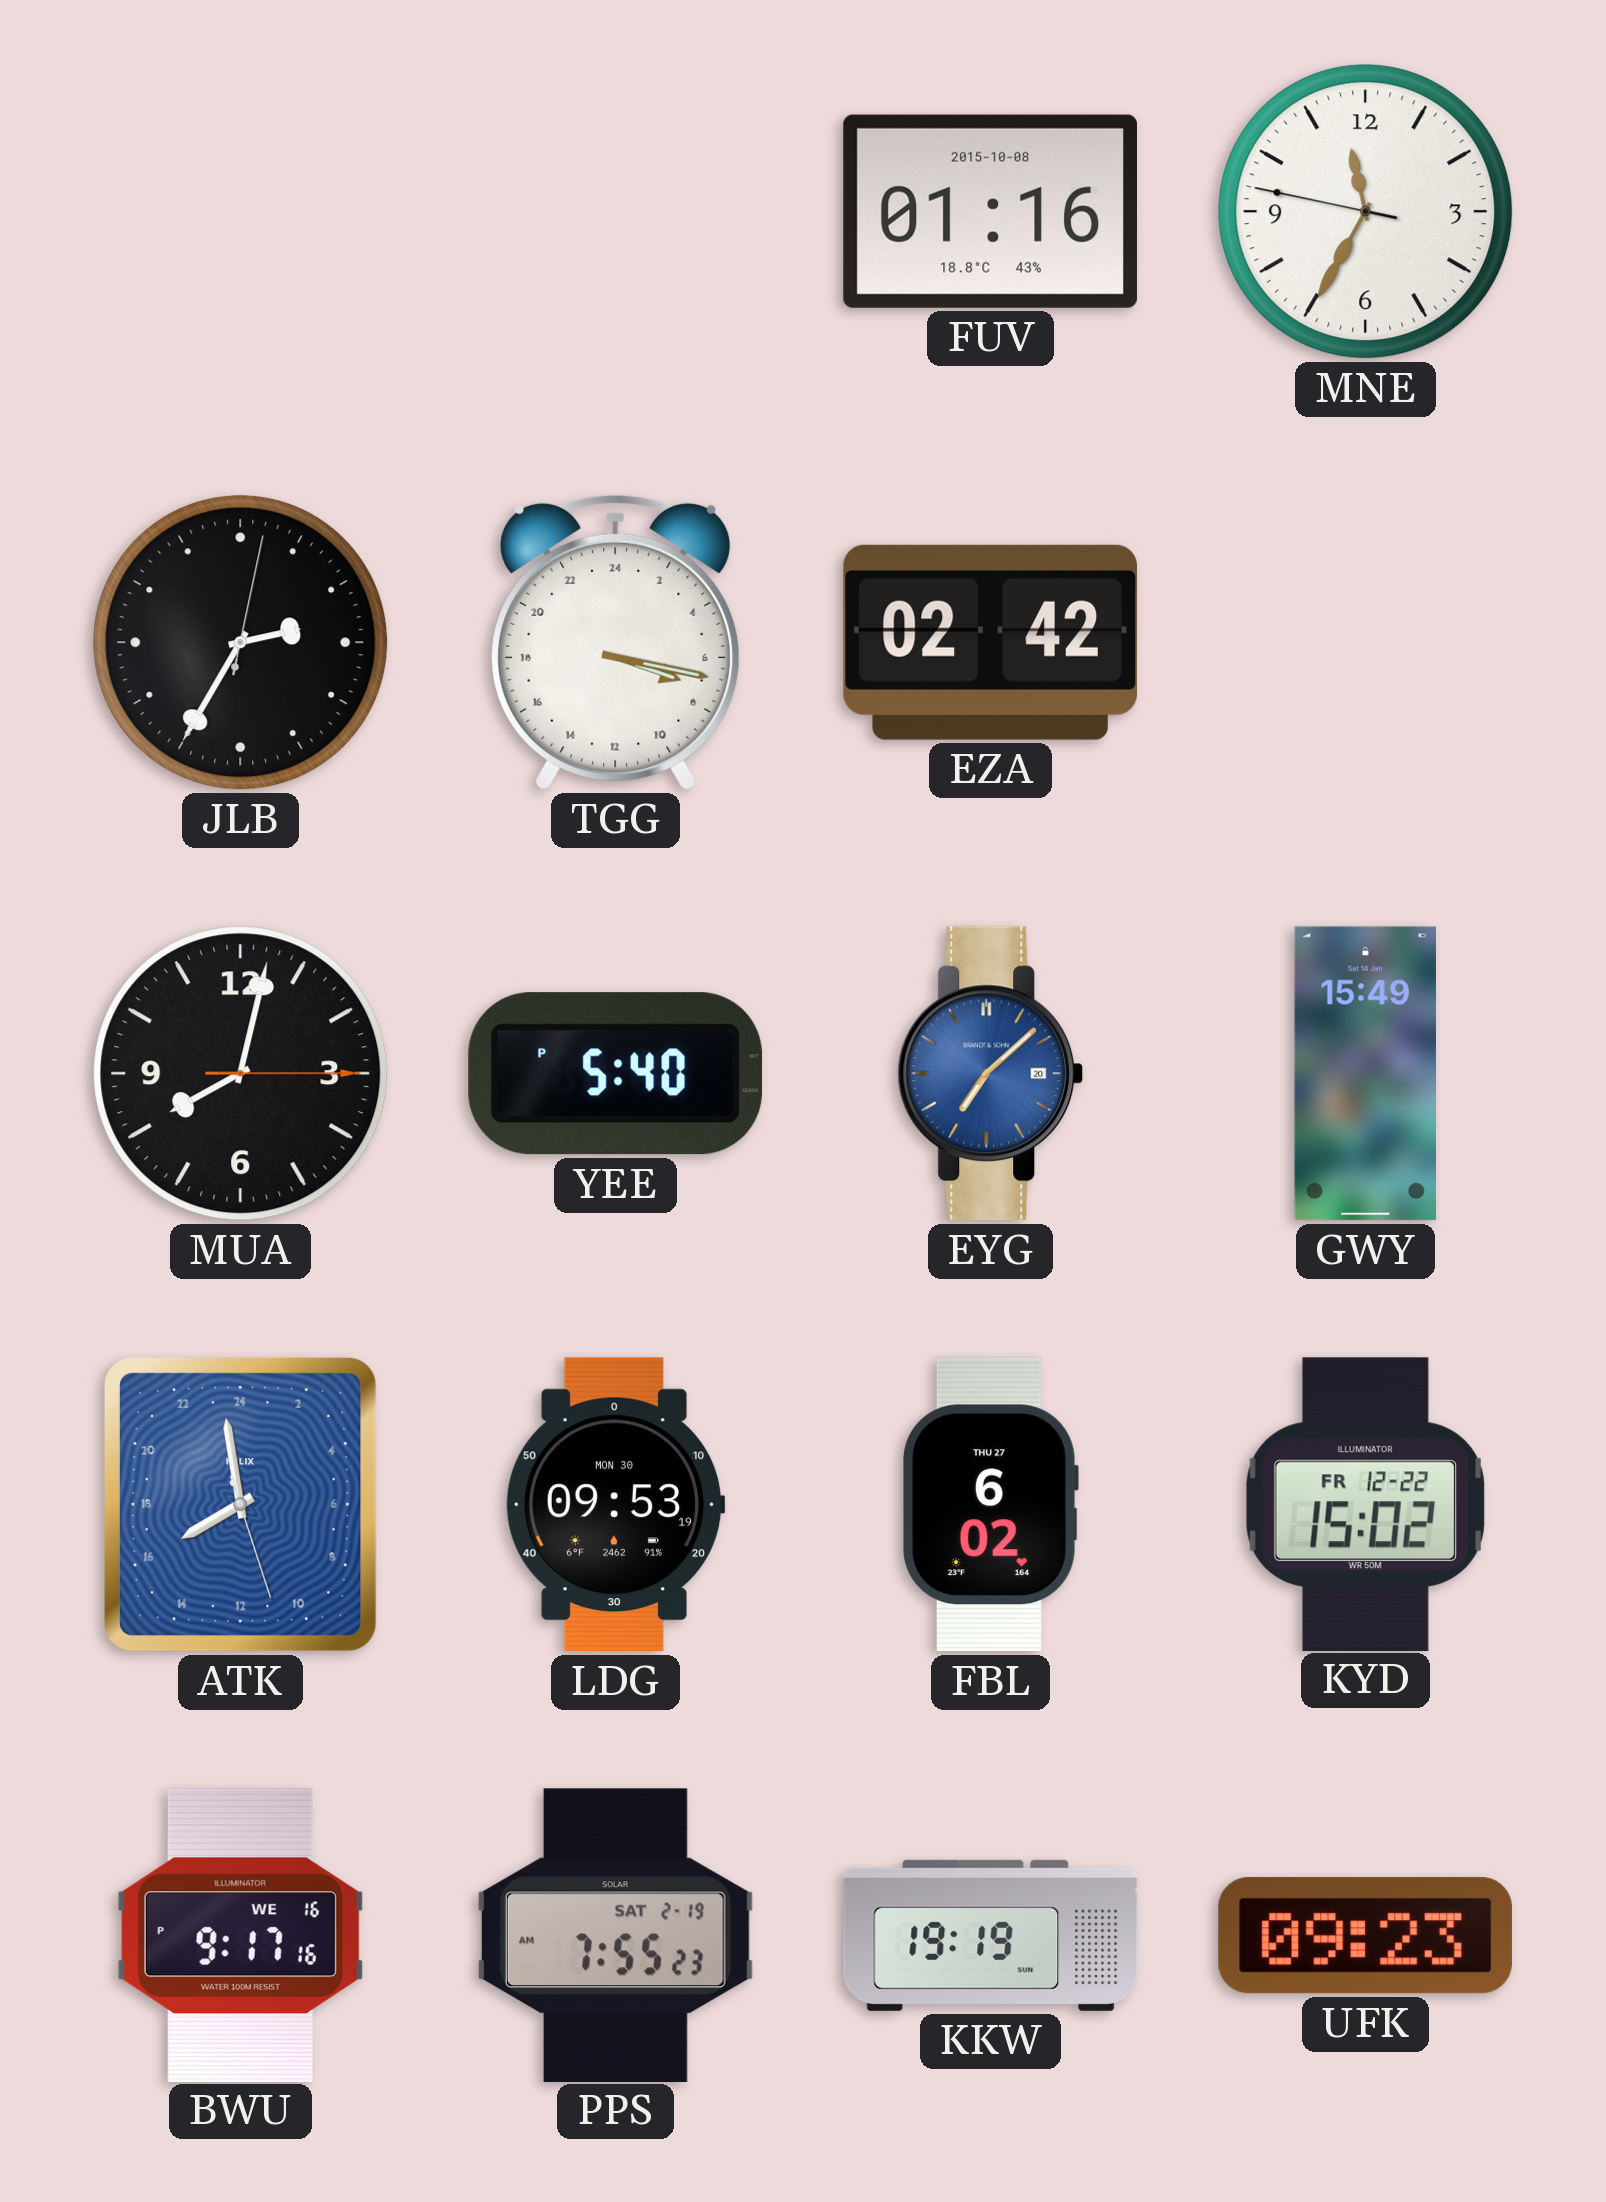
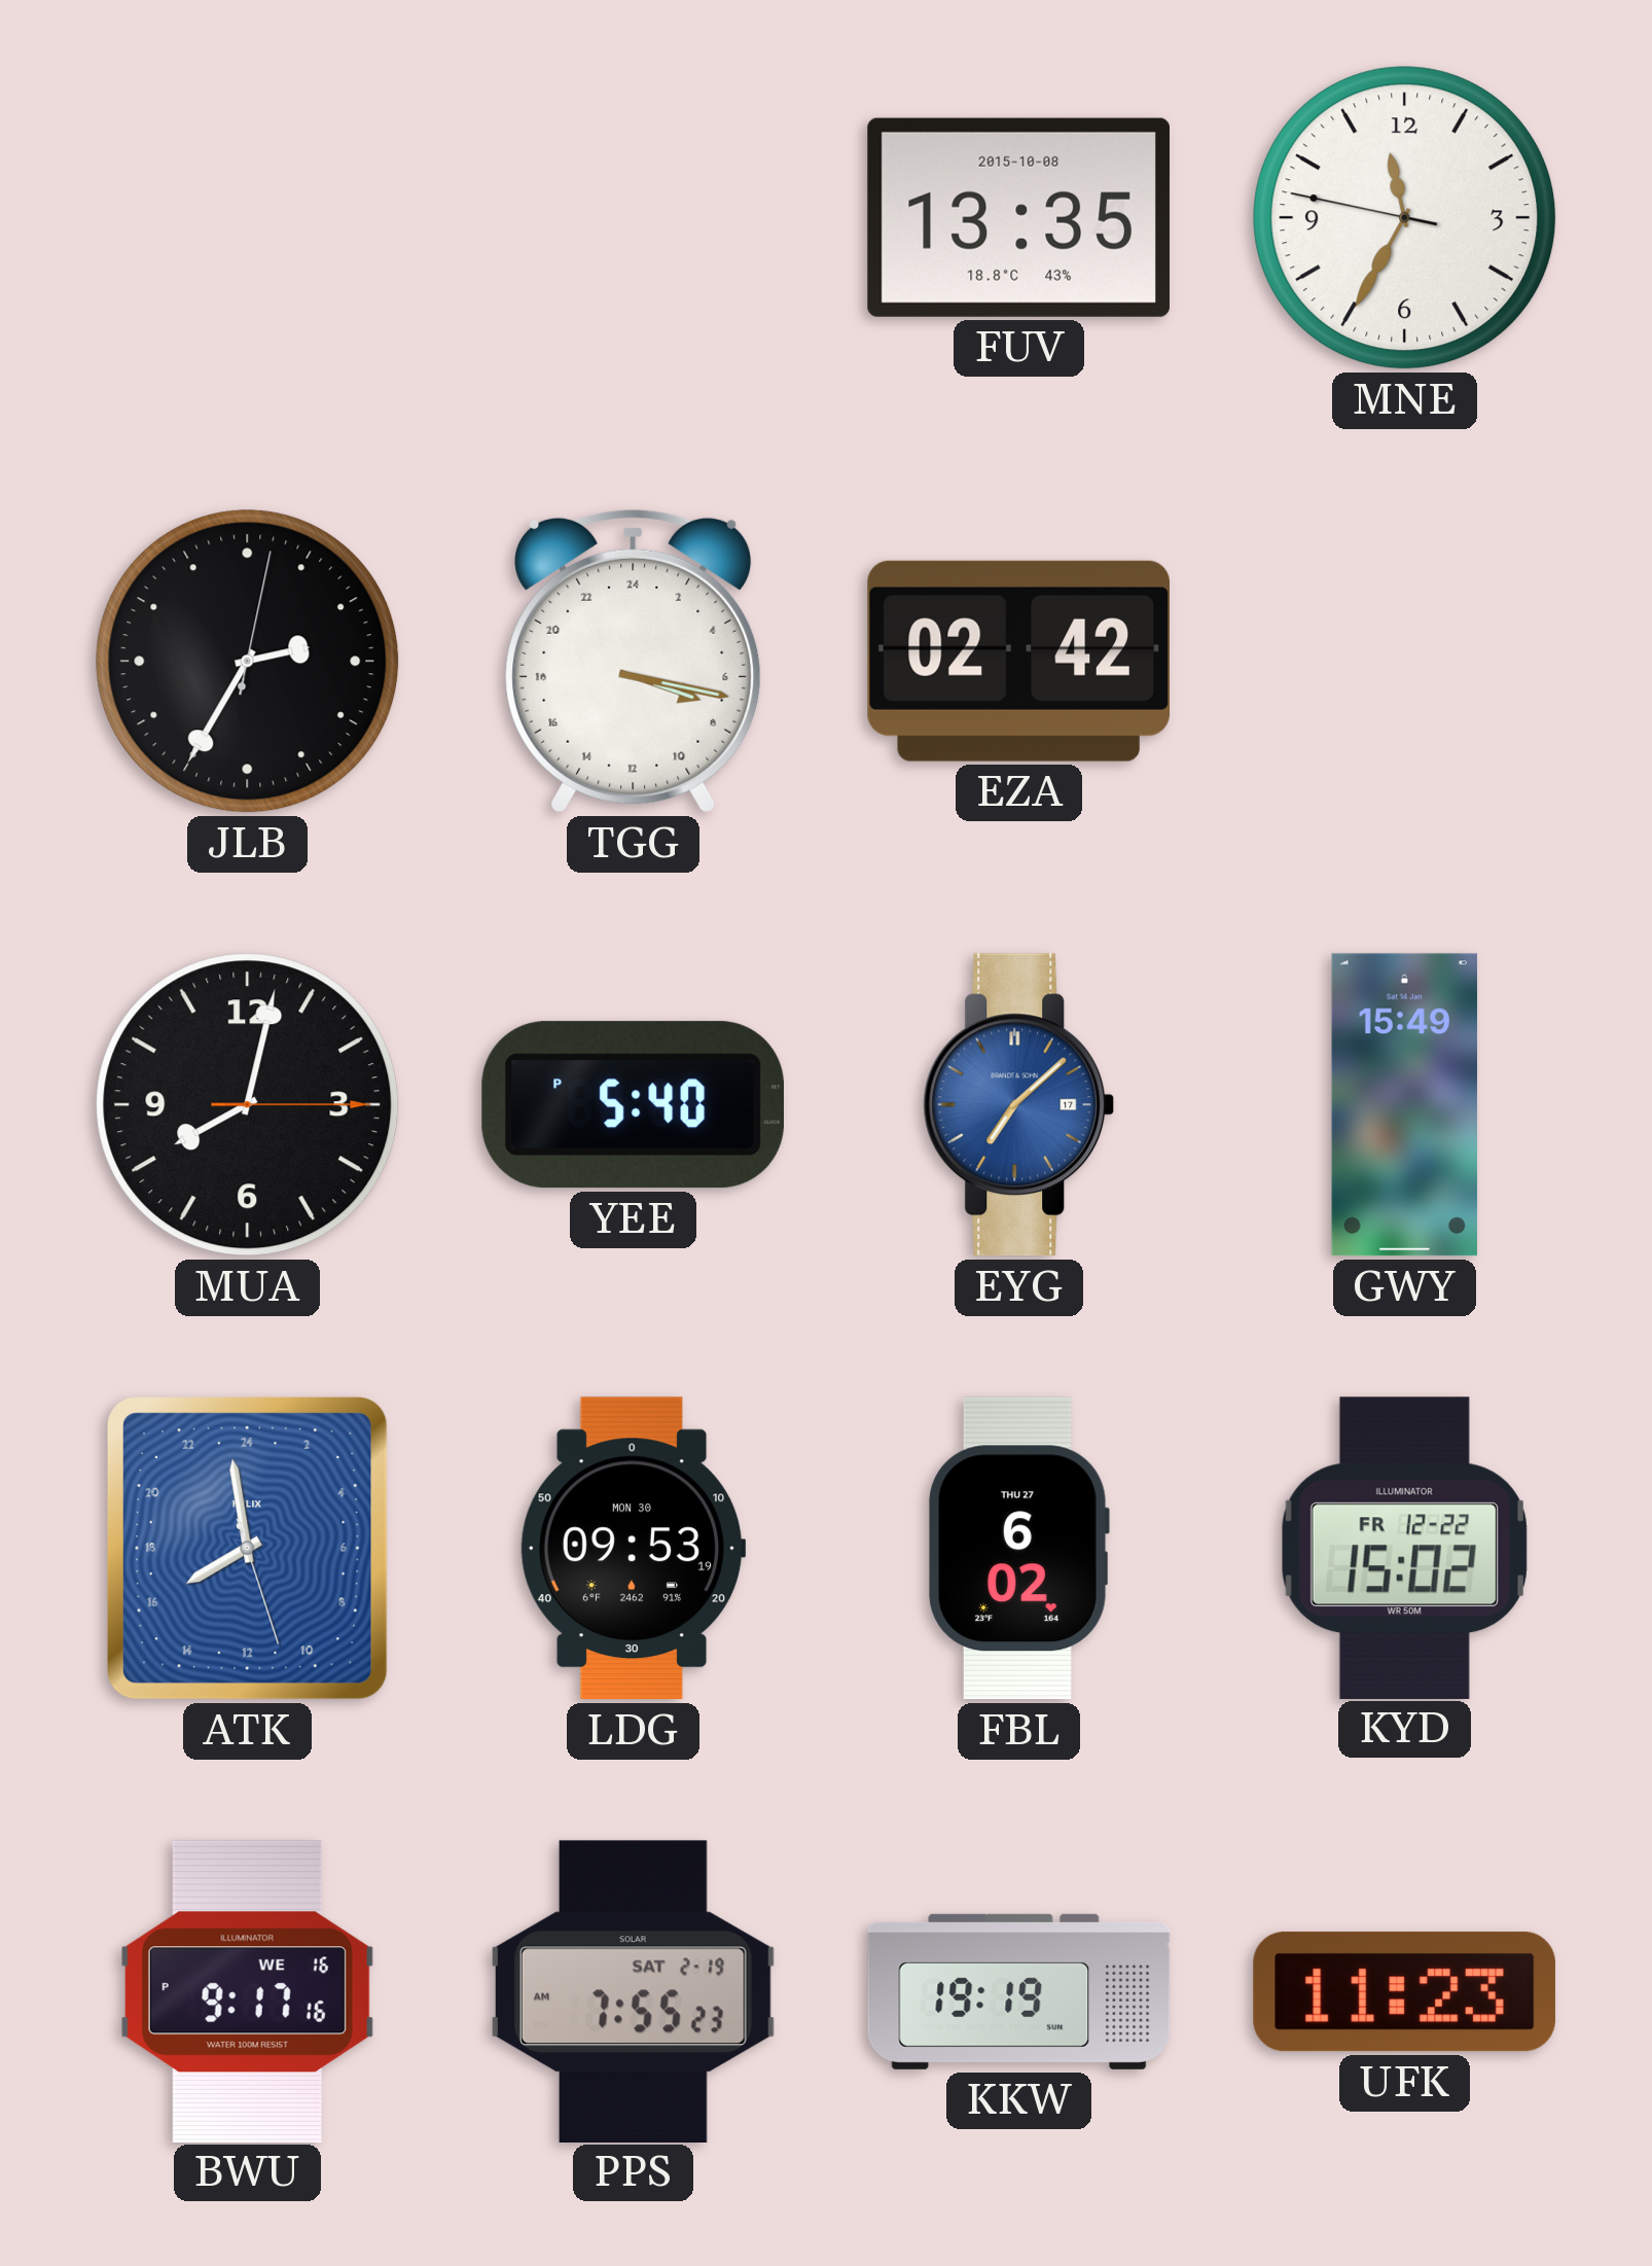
FUV: 01:16 -> 13:35 (1018, 217)
EYG date: 20 -> 17 (1019, 1105)
UFK: 09:23 -> 11:23 (1404, 1992)
